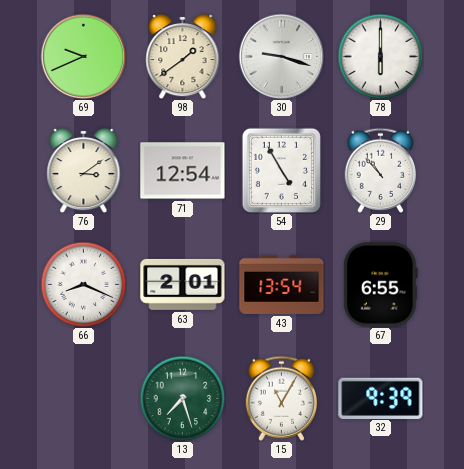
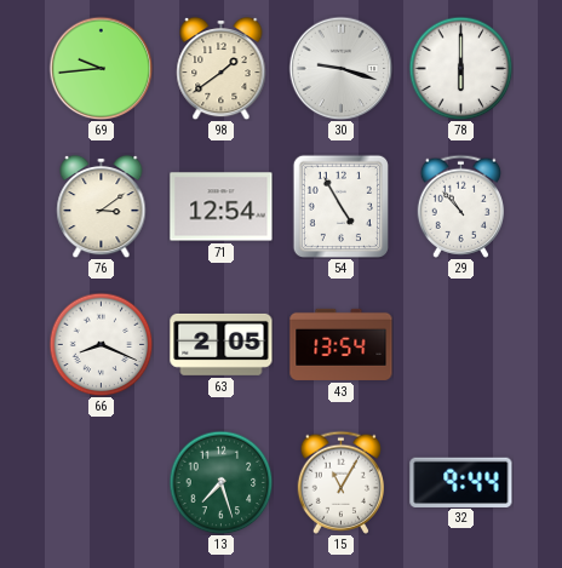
69: 9:41 -> 9:44 (101, 68)
63: 2:01 -> 2:05 (222, 344)
67: 6:55 -> none (380, 285)
32: 9:39 -> 9:44 (461, 482)
